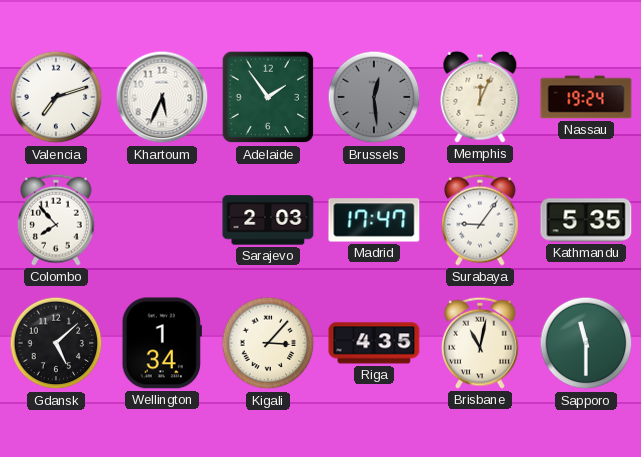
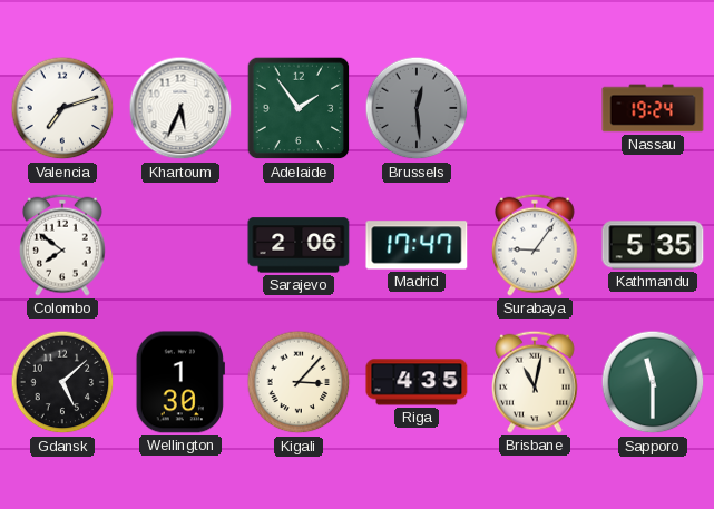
Memphis: 12:04 -> none (480, 97)
Colombo: 7:53 -> 7:51 (63, 245)
Sarajevo: 2:03 -> 2:06 (299, 245)
Wellington: 1:34 -> 1:30 (180, 382)
